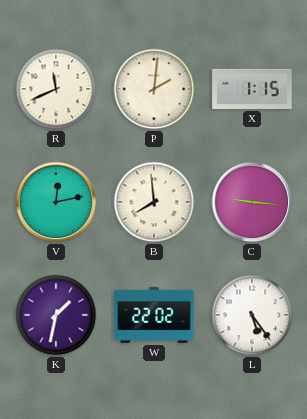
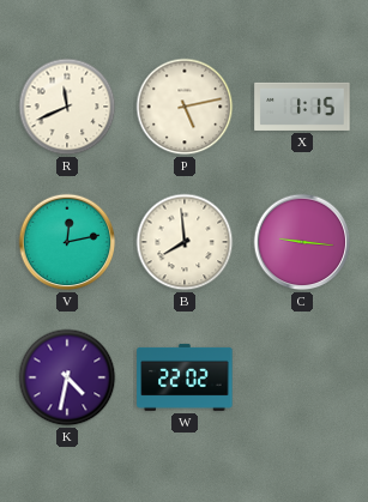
P: 2:01 -> 5:13 (185, 107)
K: 1:32 -> 4:32 (67, 377)
L: 5:24 -> none (252, 315)
